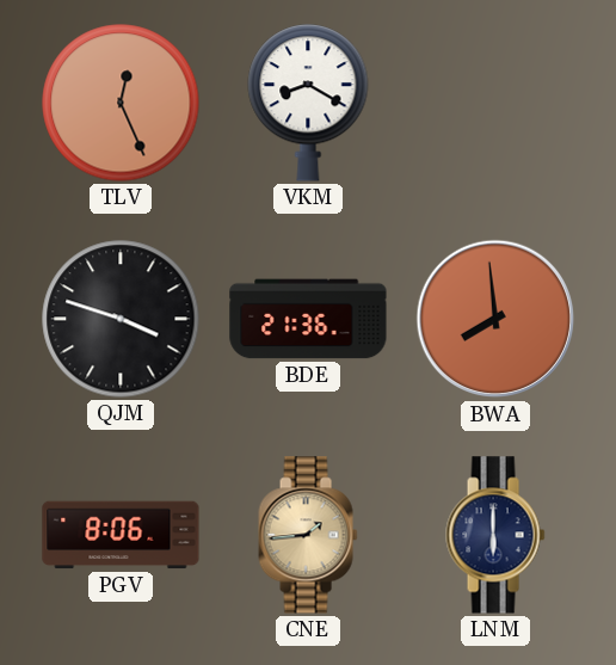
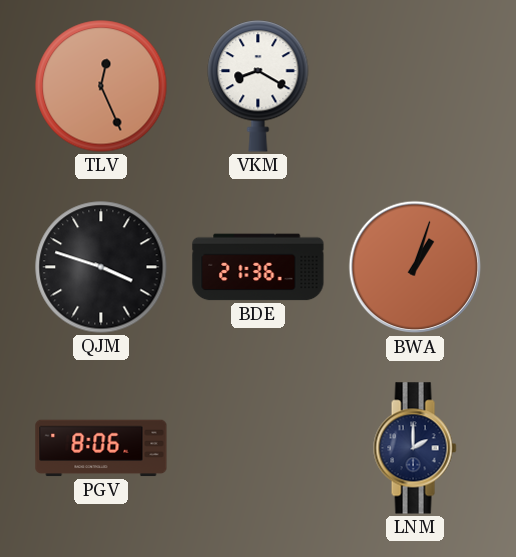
BWA: 7:59 -> 1:03 (415, 267)
CNE: 1:44 -> none (308, 535)
LNM: 6:00 -> 2:00 (415, 448)
